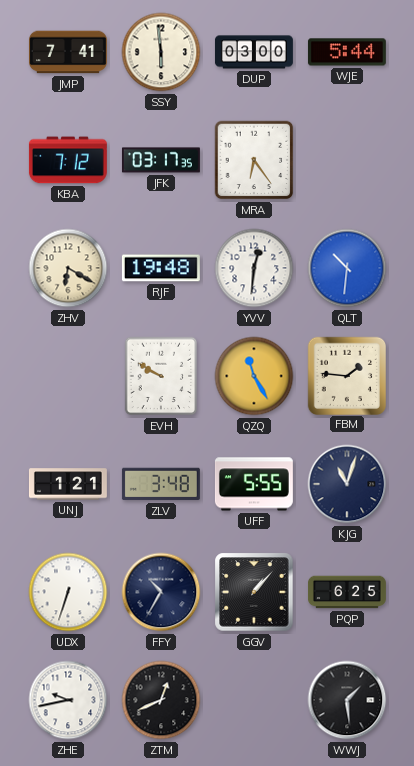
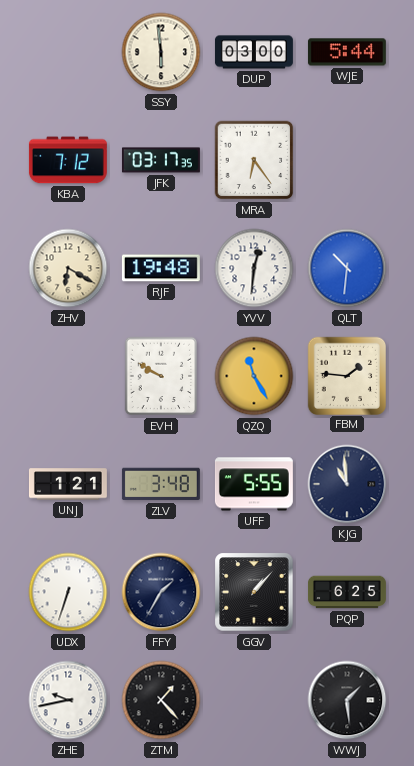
JMP: 7:41 -> none (68, 52)
KJG: 11:03 -> 10:59 (347, 484)
FFY: 10:35 -> 1:35 (161, 592)
ZTM: 12:41 -> 1:23 (161, 700)
